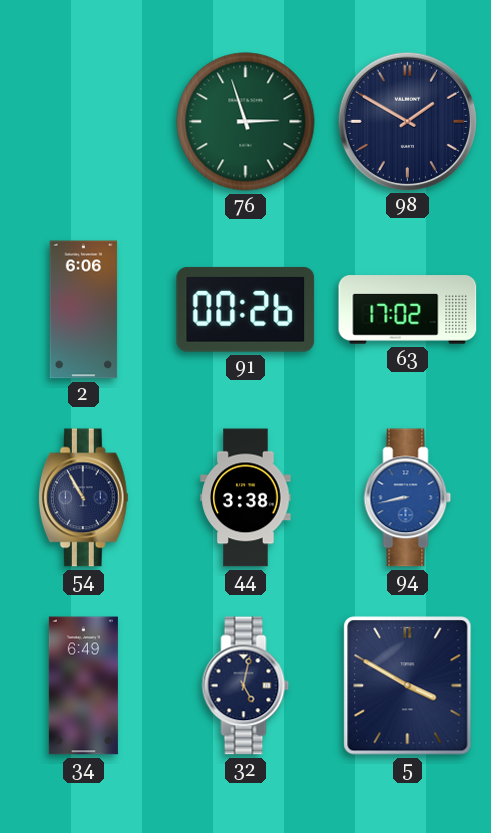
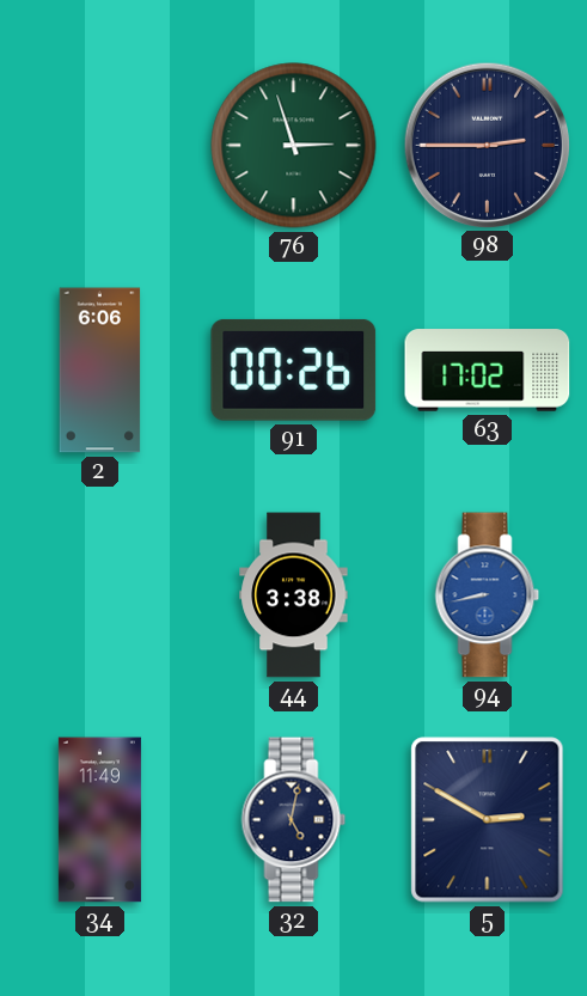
98: 1:50 -> 2:45 (487, 145)
54: 10:55 -> none (83, 498)
34: 6:49 -> 11:49 (99, 820)
5: 3:50 -> 2:50 (488, 820)
